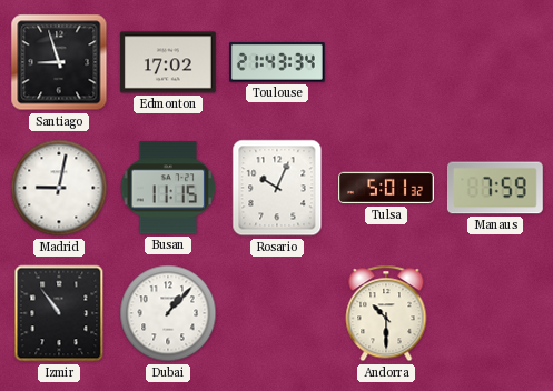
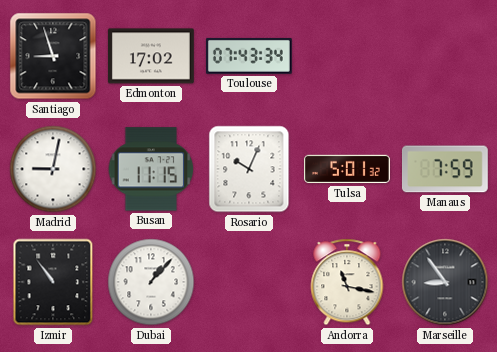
Toulouse: 21:43 -> 07:43 (249, 56)
Andorra: 10:30 -> 11:17 (347, 282)
Marseille: none -> 8:54 (445, 282)
